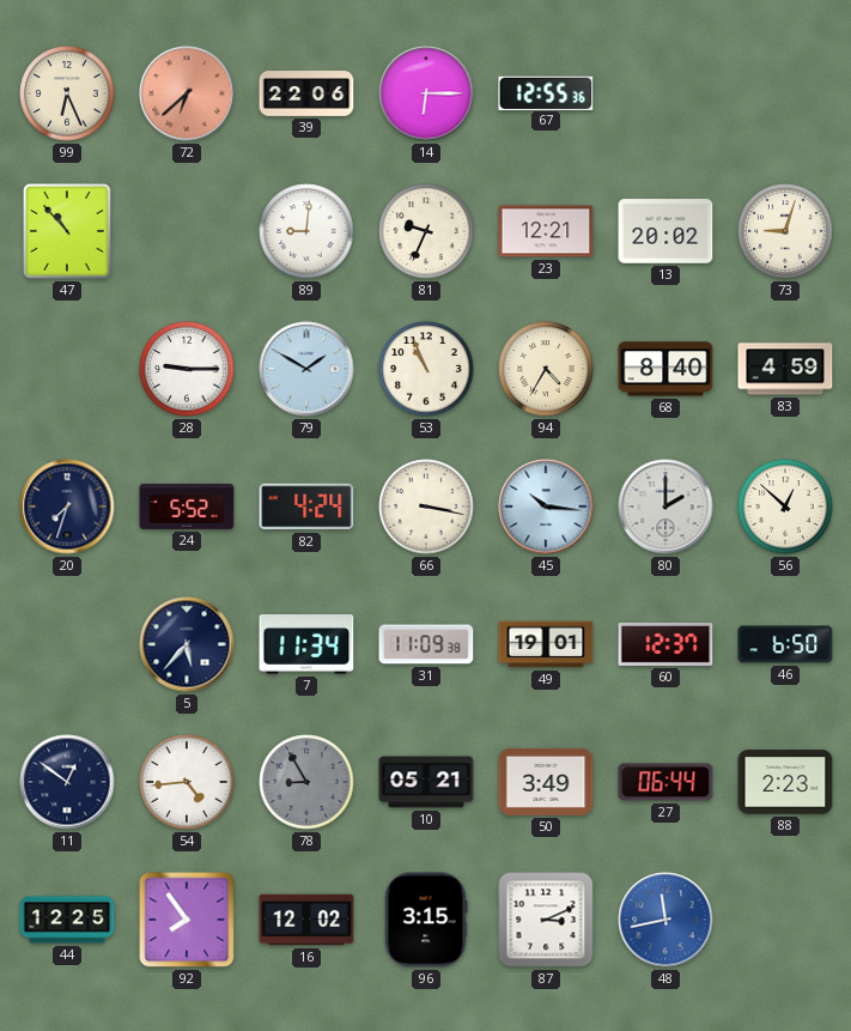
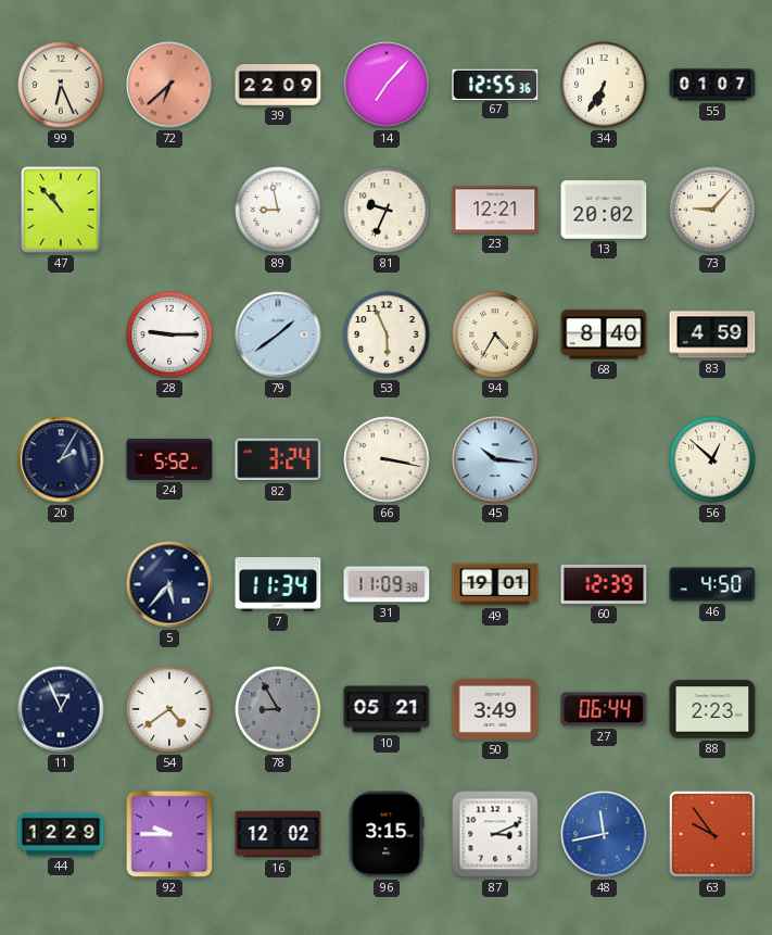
39: 22:06 -> 22:09 (278, 85)
14: 6:15 -> 7:07 (387, 85)
34: none -> 6:35 (604, 85)
55: none -> 01:07 (712, 85)
89: 9:01 -> 8:58 (278, 210)
73: 9:03 -> 9:07 (712, 210)
79: 1:50 -> 1:39 (278, 334)
53: 10:56 -> 5:56 (387, 334)
20: 7:33 -> 2:05 (61, 459)
82: 4:24 -> 3:24 (278, 459)
80: 2:00 -> none (665, 507)
60: 12:37 -> 12:39 (604, 584)
46: 6:50 -> 4:50 (712, 584)
11: 12:51 -> 12:56 (61, 709)
54: 4:44 -> 4:39 (169, 709)
44: 12:25 -> 12:29 (61, 834)
92: 7:54 -> 9:45 (169, 834)
63: none -> 9:54 (712, 834)
